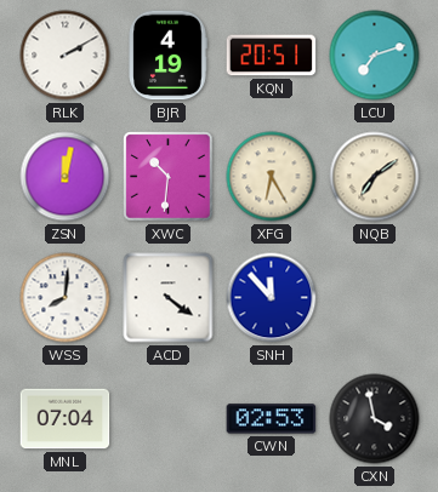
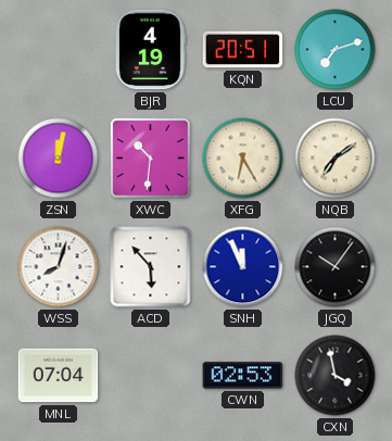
RLK: 2:10 -> none (66, 56)
WSS: 8:01 -> 8:03 (59, 267)
ACD: 4:21 -> 5:53 (151, 267)
SNH: 11:53 -> 11:56 (243, 267)
JGQ: none -> 10:06 (336, 267)
